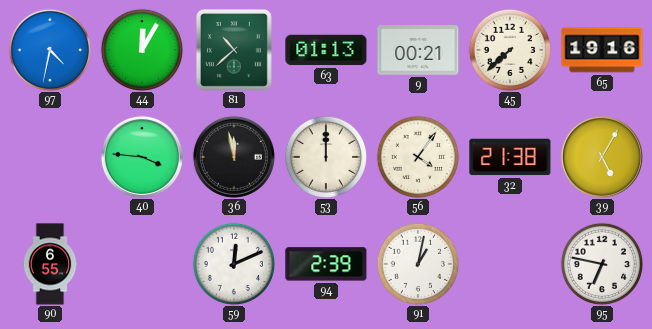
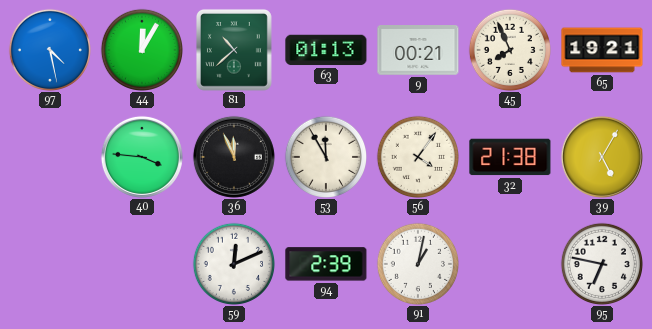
97: 4:32 -> 4:28 (49, 49)
45: 7:38 -> 7:56 (509, 49)
65: 19:16 -> 19:21 (602, 50)
36: 11:58 -> 11:56 (234, 157)
53: 12:00 -> 11:55 (325, 156)
90: 6:55 -> none (50, 264)
